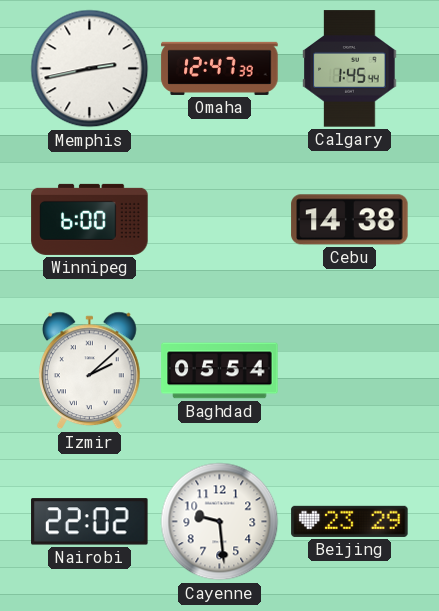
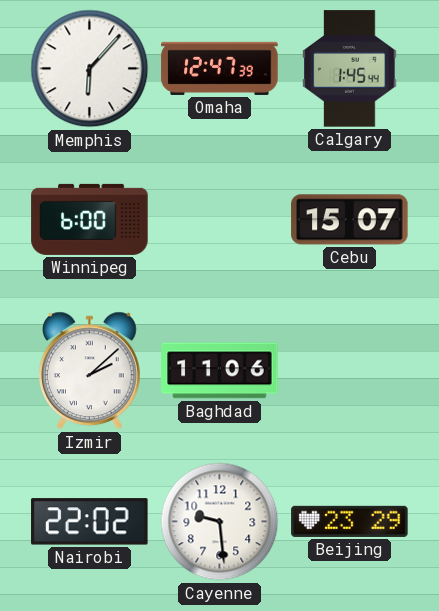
Memphis: 2:43 -> 6:07 (90, 69)
Cebu: 14:38 -> 15:07 (350, 220)
Baghdad: 05:54 -> 11:06 (220, 371)
